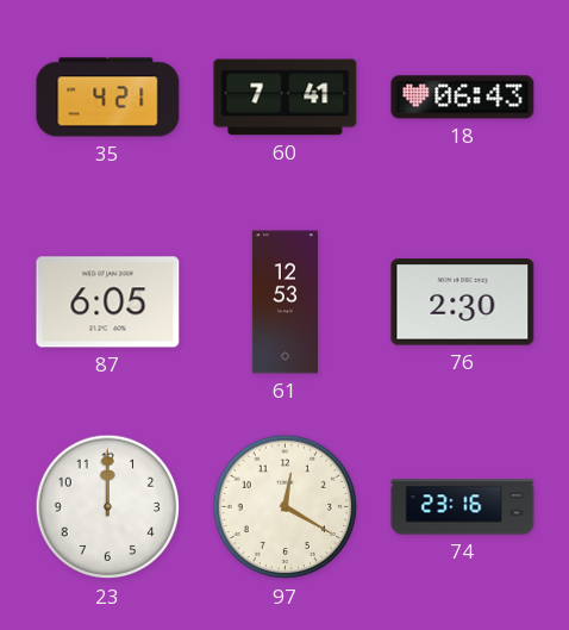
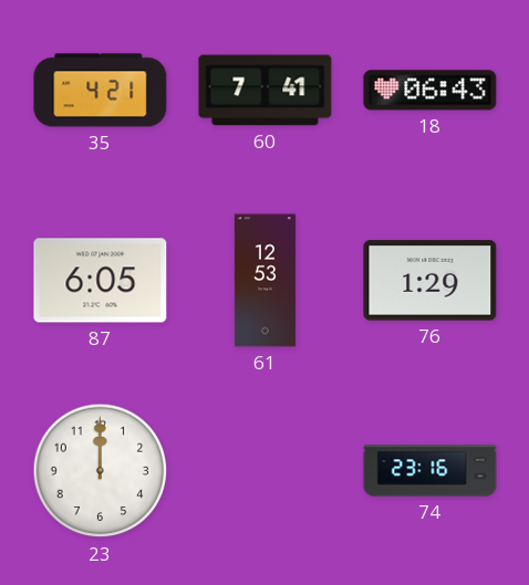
76: 2:30 -> 1:29 (431, 281)
97: 12:20 -> none (286, 507)
